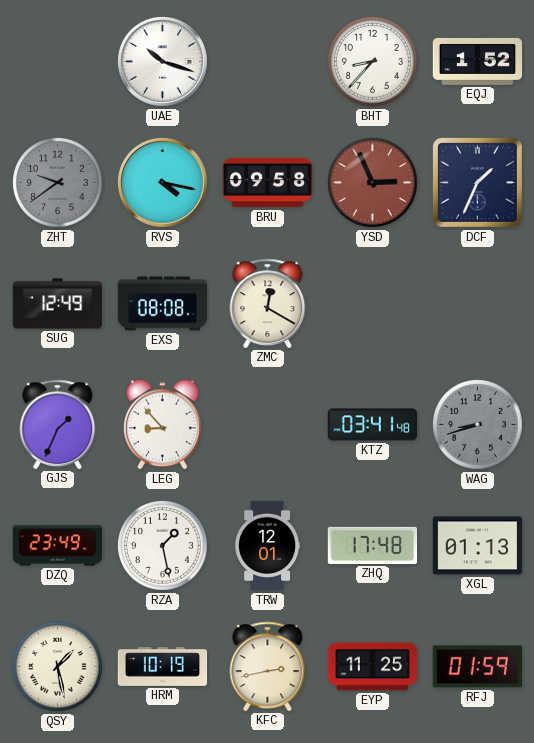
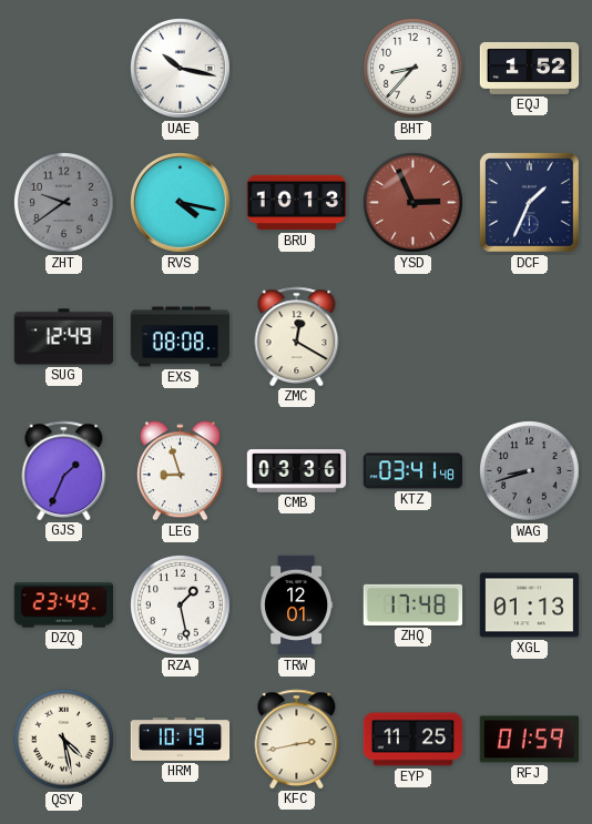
UAE: 10:18 -> 10:17 (181, 69)
BRU: 09:58 -> 10:13 (297, 203)
LEG: 8:53 -> 8:57 (180, 471)
CMB: none -> 03:36 (297, 471)
QSY: 1:28 -> 4:28 (64, 740)
